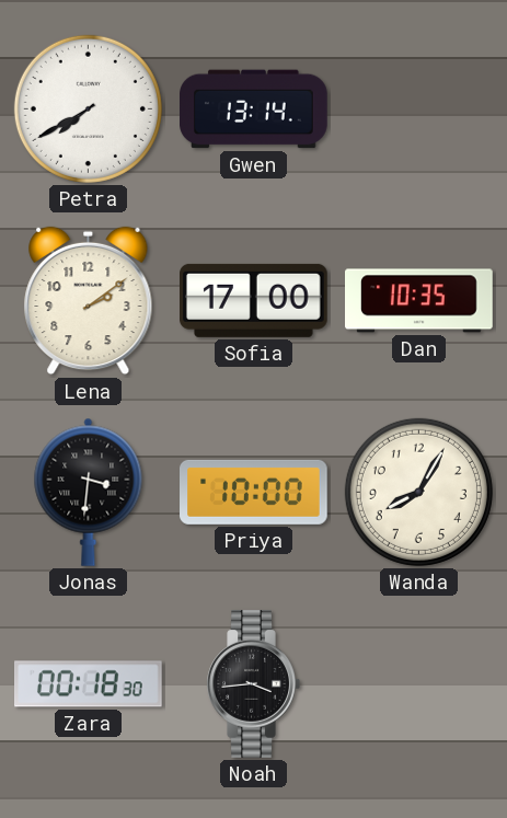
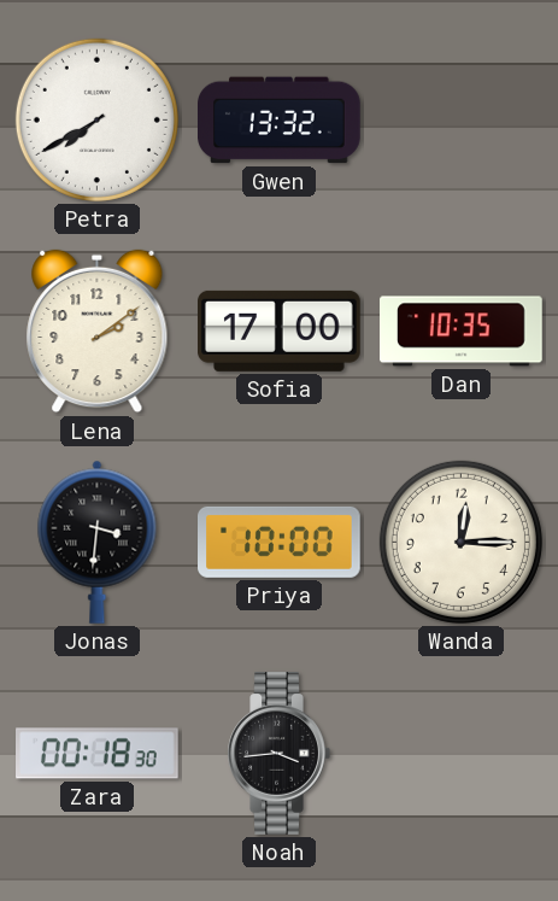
Gwen: 13:14 -> 13:32 (280, 121)
Wanda: 8:05 -> 12:15 (460, 542)
